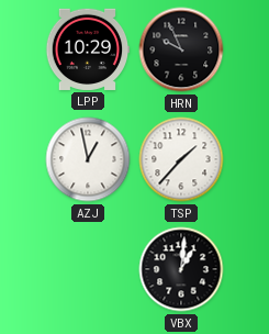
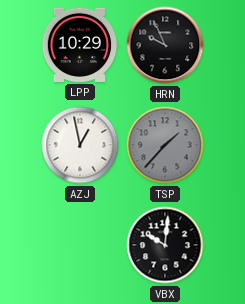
TSP dial: white -> grey (165, 145)
VBX: 1:01 -> 10:01 (165, 245)
